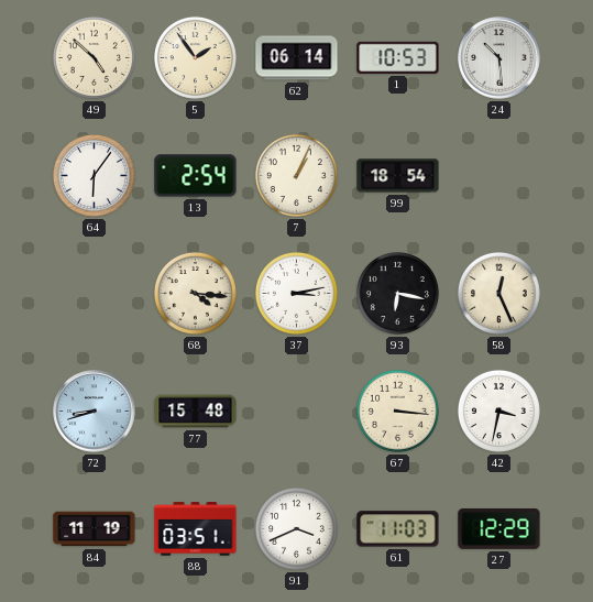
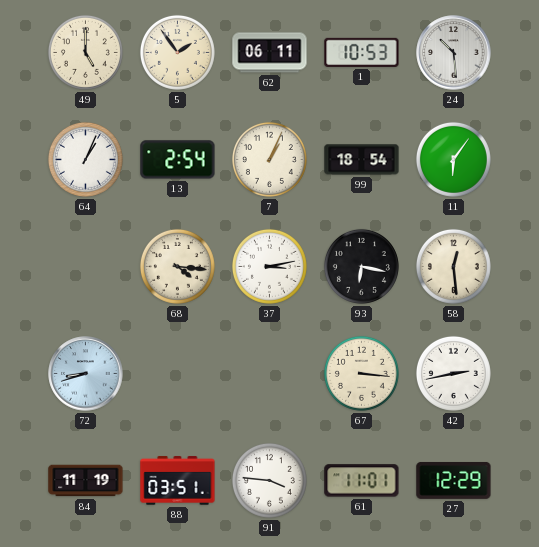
49: 4:52 -> 5:00 (85, 52)
62: 06:14 -> 06:11 (270, 53)
64: 6:06 -> 1:04 (85, 159)
11: none -> 6:06 (453, 159)
58: 12:26 -> 12:29 (453, 266)
77: 15:48 -> none (196, 412)
42: 3:32 -> 2:43 (453, 373)
91: 3:41 -> 3:46 (269, 480)
61: 11:03 -> 11:01 (362, 481)
